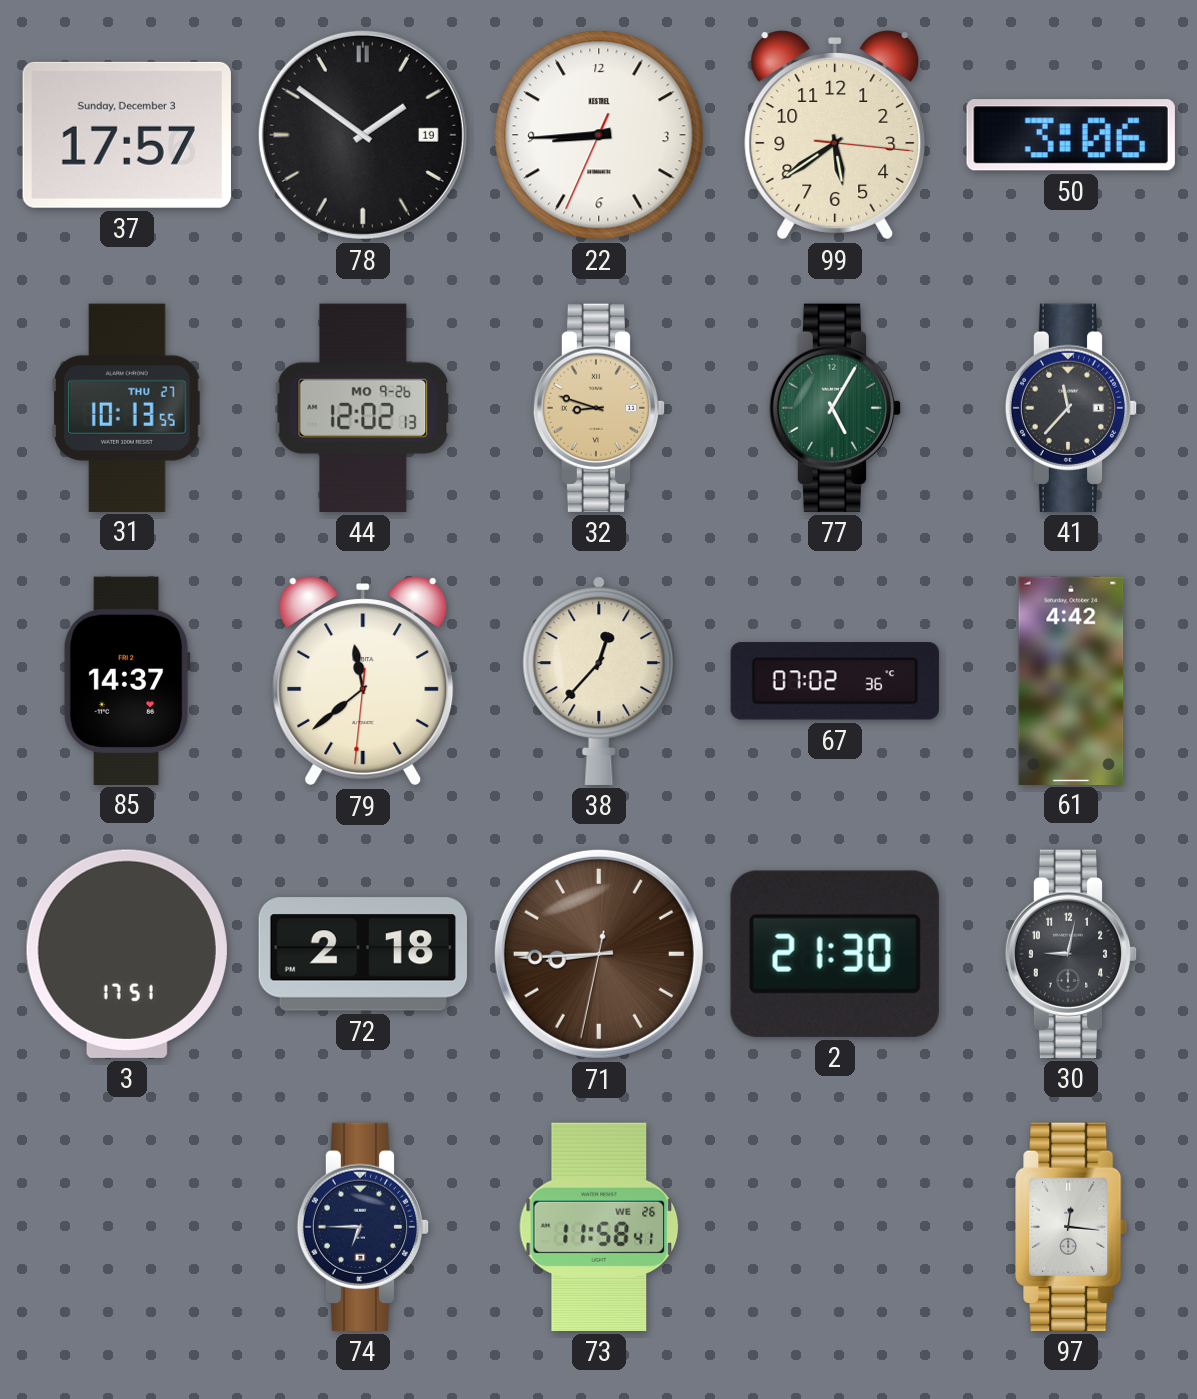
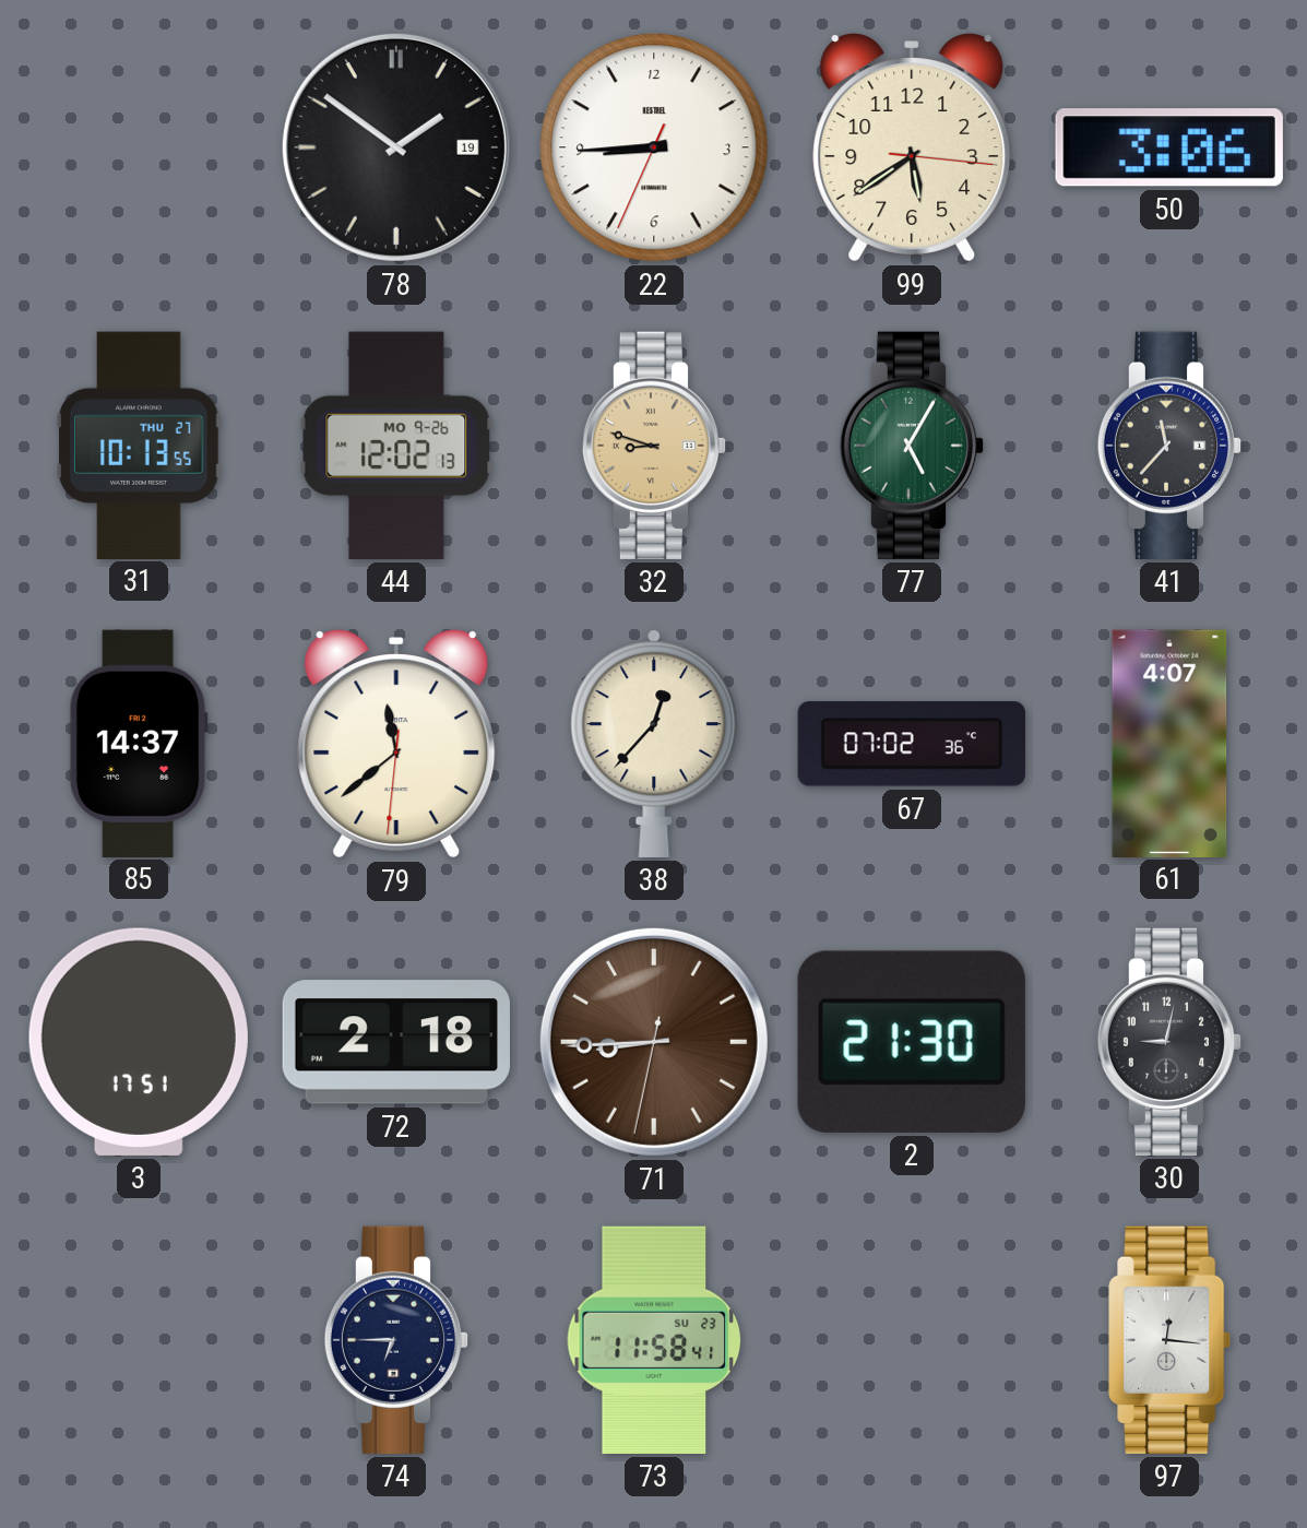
37: 17:57 -> none (127, 135)
61: 4:42 -> 4:07 (1169, 743)
73 date: WE 26 -> SU 23 (654, 1340)
